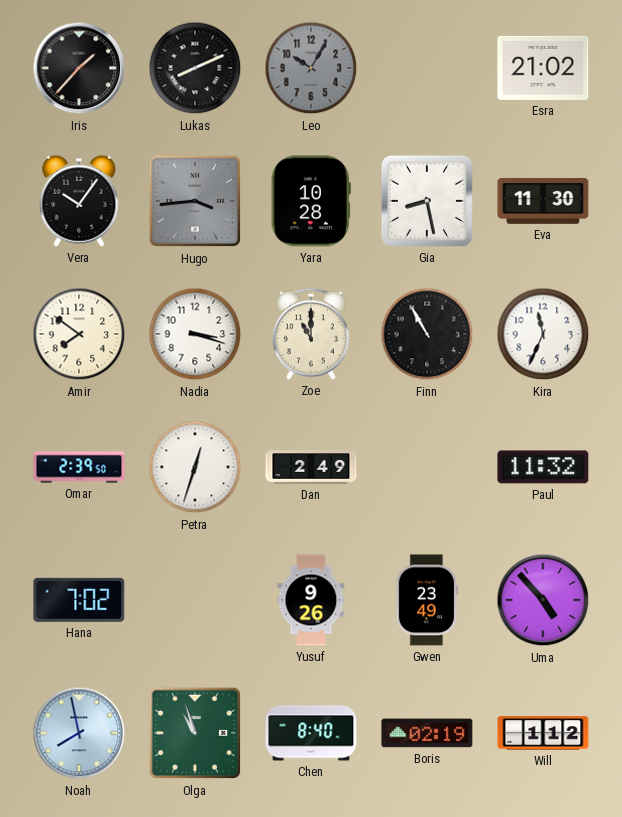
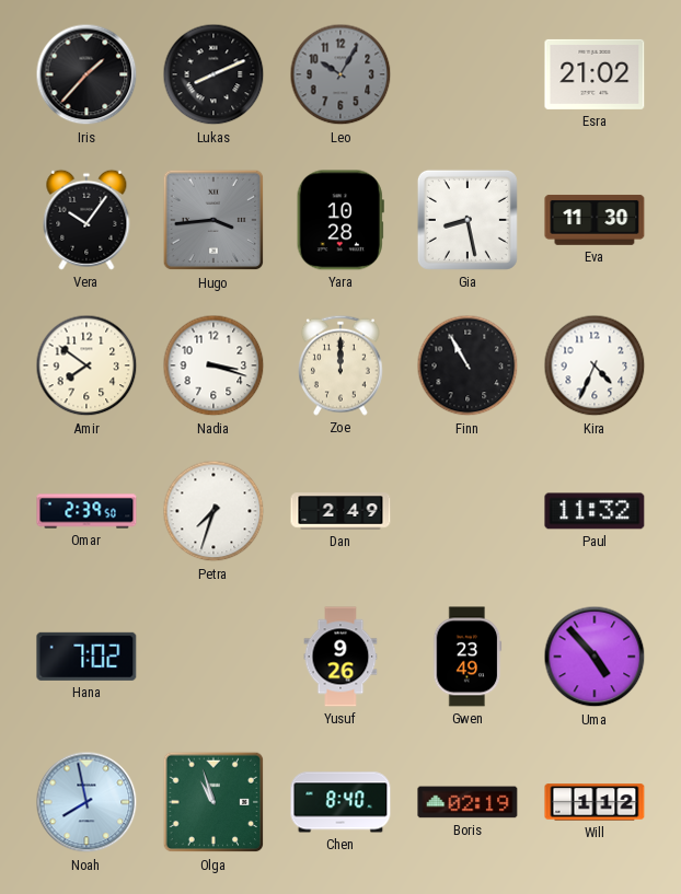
Zoe: 11:00 -> 12:00 (340, 365)
Kira: 11:34 -> 4:34 (595, 365)
Petra: 12:33 -> 7:33 (213, 511)
